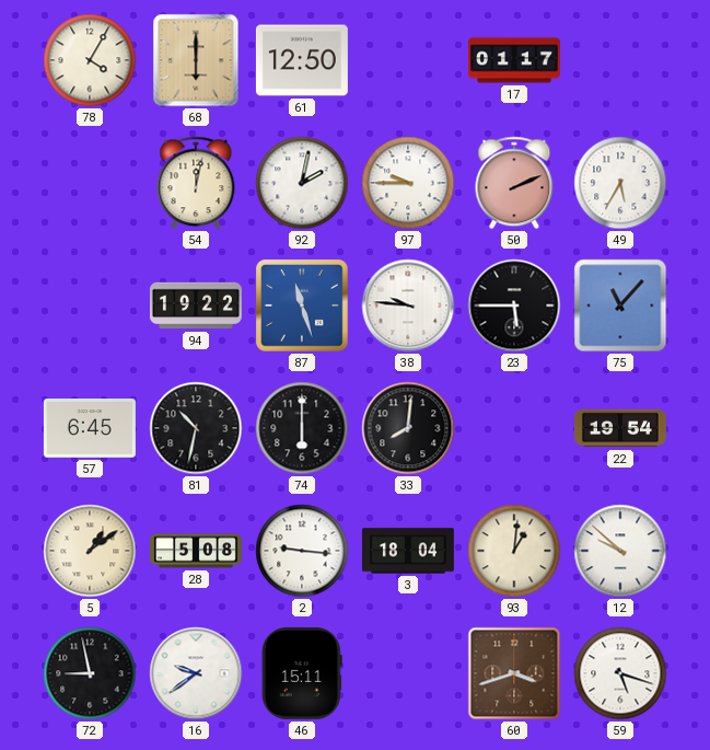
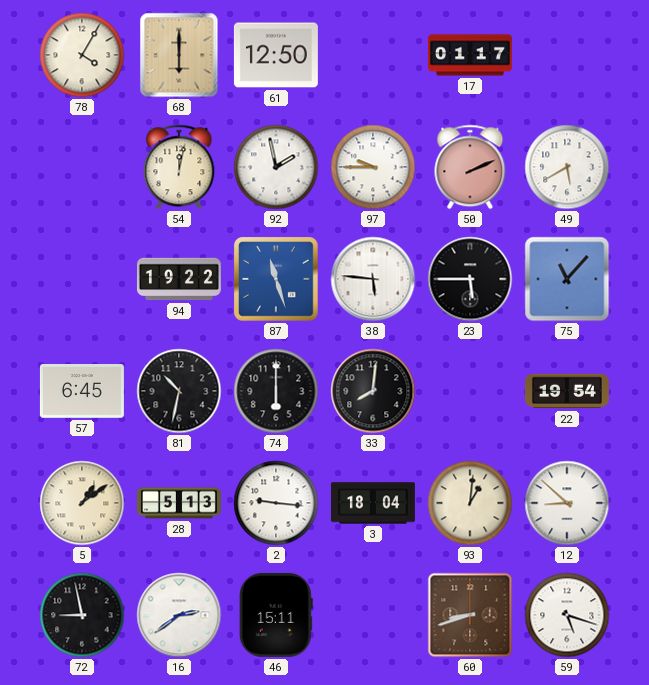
92: 2:02 -> 1:58 (276, 167)
49: 5:35 -> 5:40 (567, 167)
38: 9:46 -> 5:46 (373, 279)
28: 5:08 -> 5:13 (179, 503)
12: 9:52 -> 8:52 (567, 503)
16: 9:39 -> 2:39 (179, 615)
60: 3:42 -> 8:42 (470, 615)
